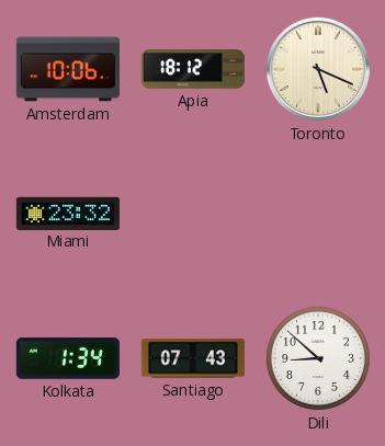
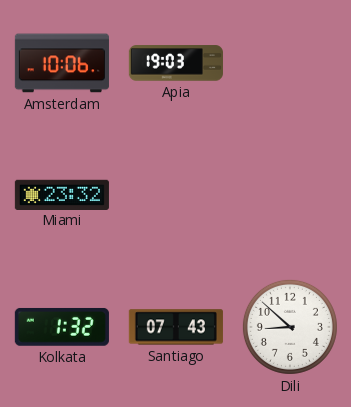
Apia: 18:12 -> 19:03 (176, 63)
Toronto: 5:19 -> none (318, 69)
Kolkata: 1:34 -> 1:32 (62, 327)
